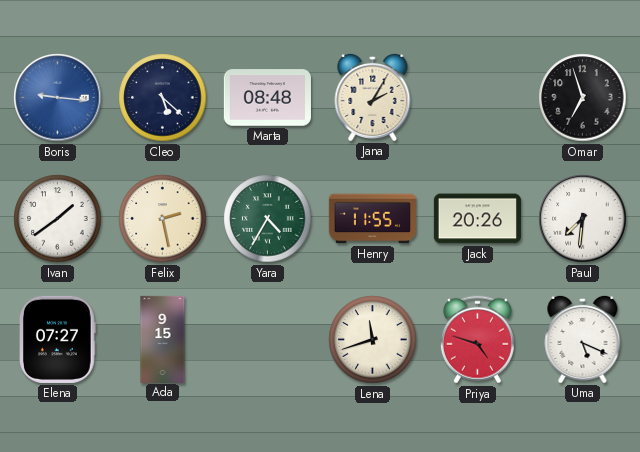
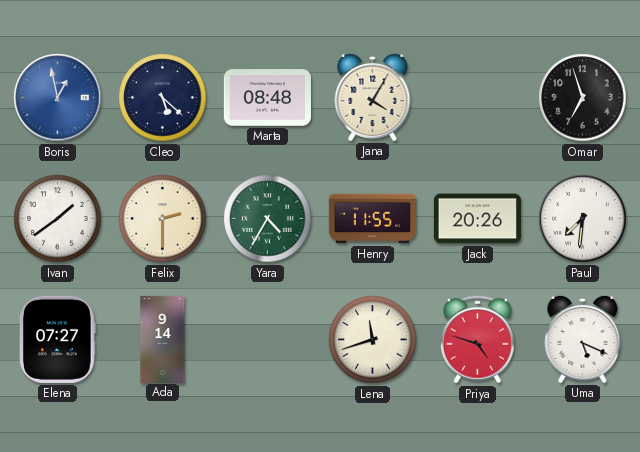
Boris: 9:16 -> 12:58 (58, 98)
Jana: 2:05 -> 4:05 (373, 97)
Felix: 2:28 -> 2:30 (163, 219)
Ada: 9:15 -> 9:14 (163, 339)
